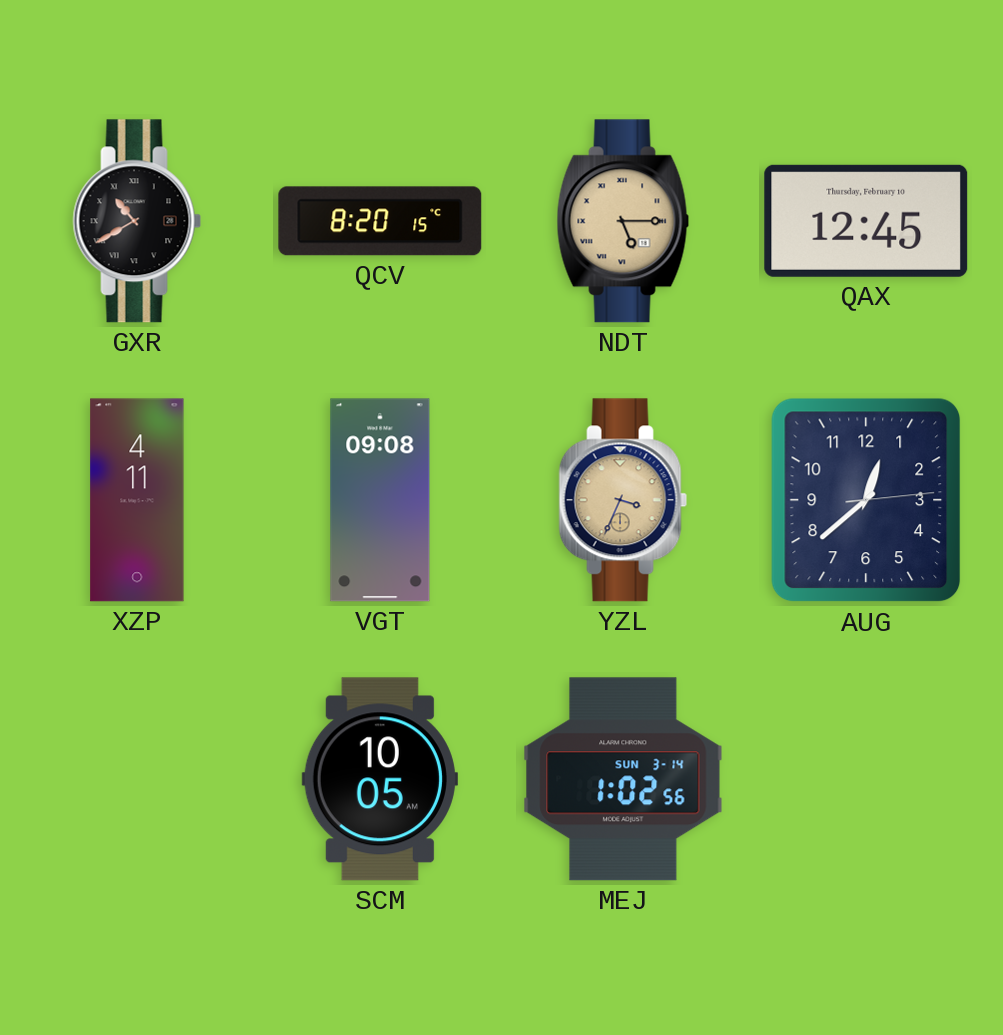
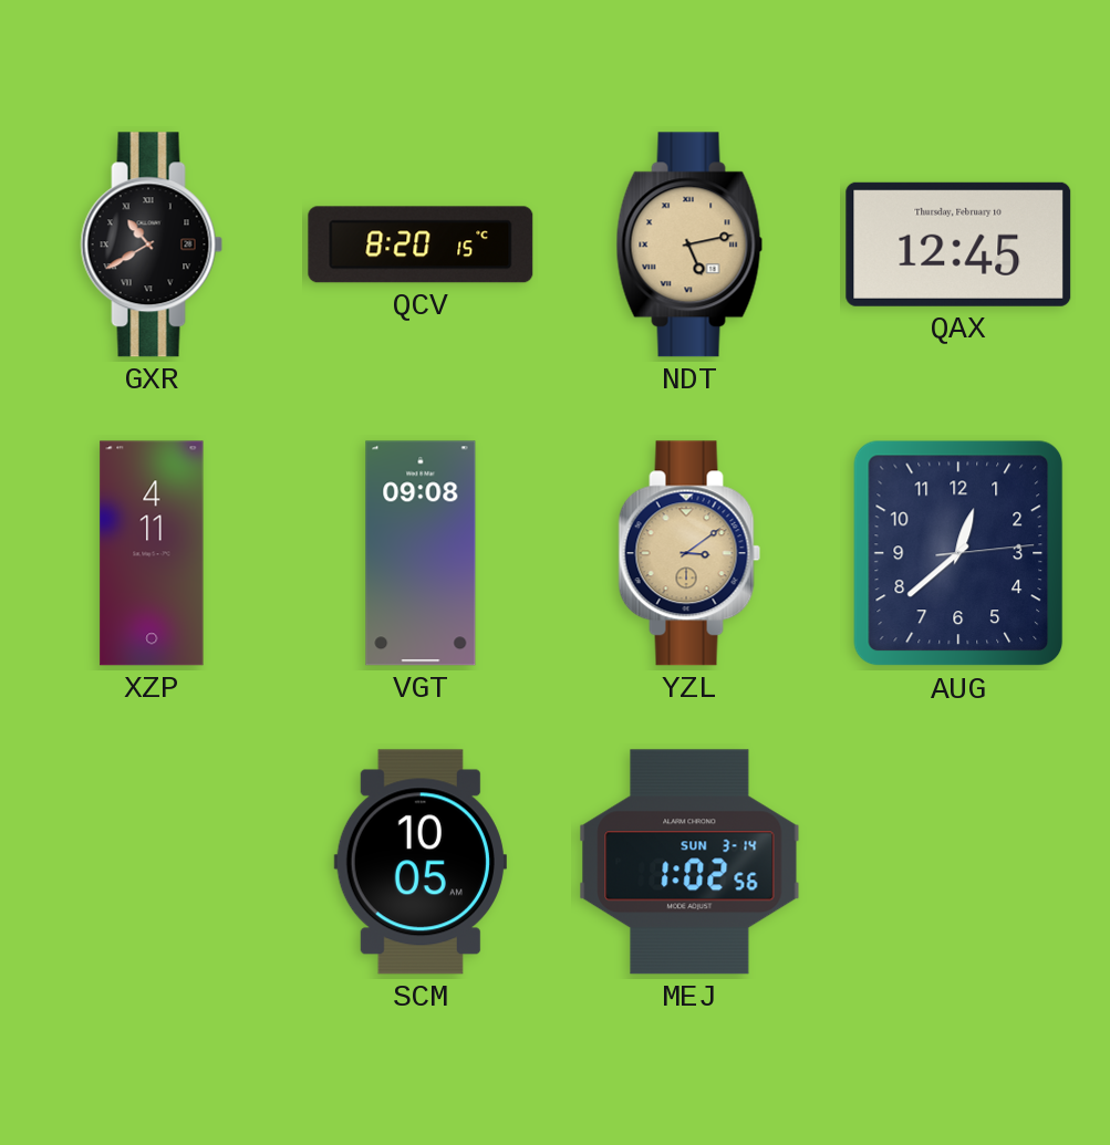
NDT: 5:15 -> 5:13 (689, 244)
YZL: 3:34 -> 3:09 (689, 553)
